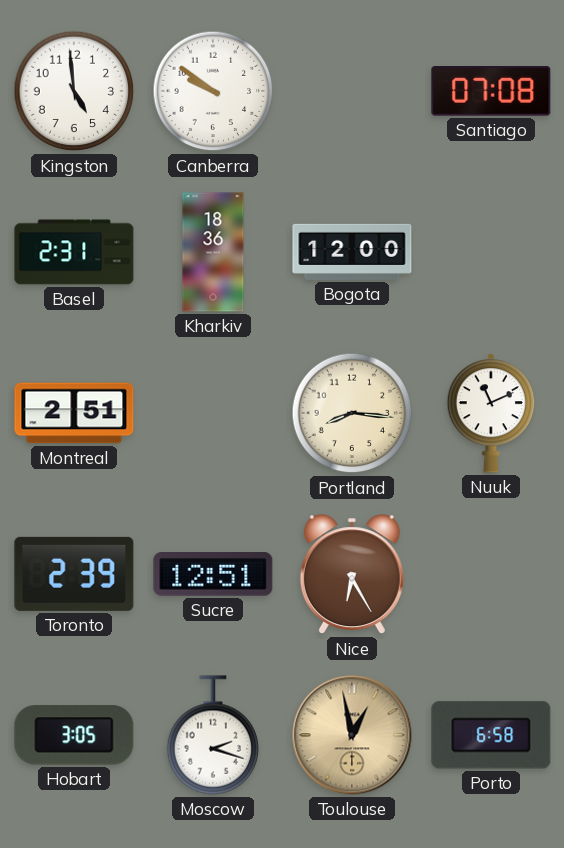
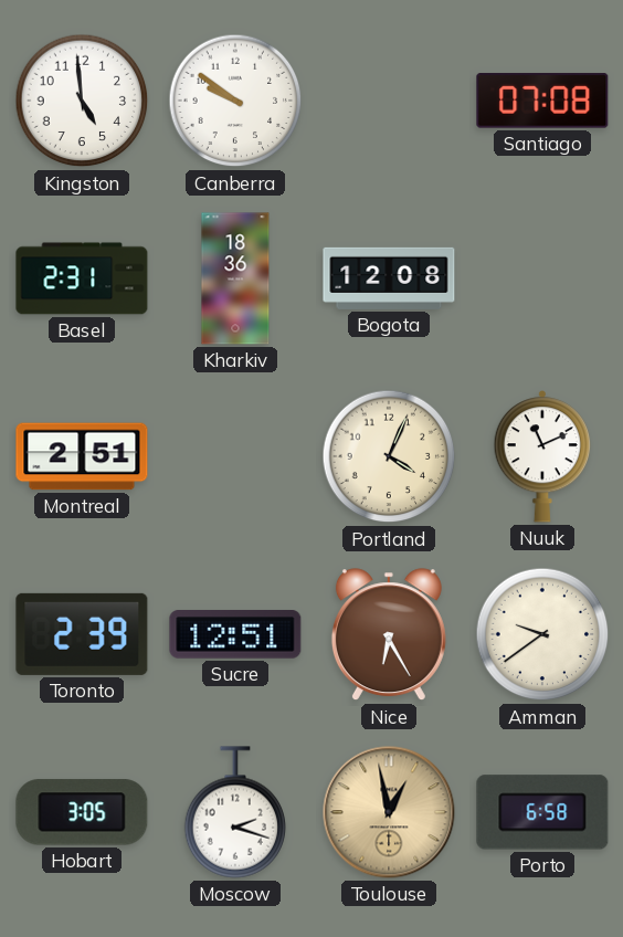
Bogota: 12:00 -> 12:08 (389, 278)
Portland: 8:16 -> 4:04 (389, 456)
Amman: none -> 9:39 (542, 634)
